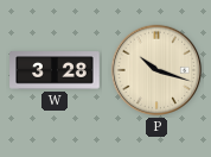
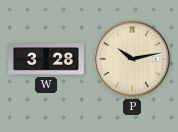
P: 10:18 -> 10:13 (132, 59)
